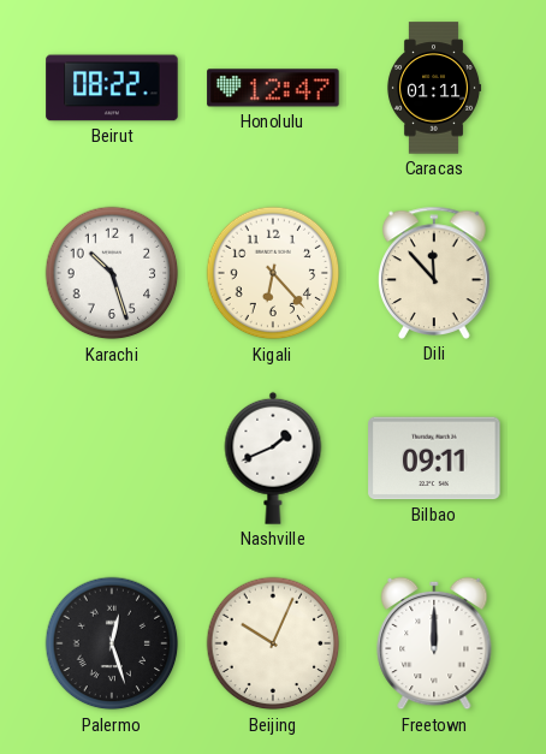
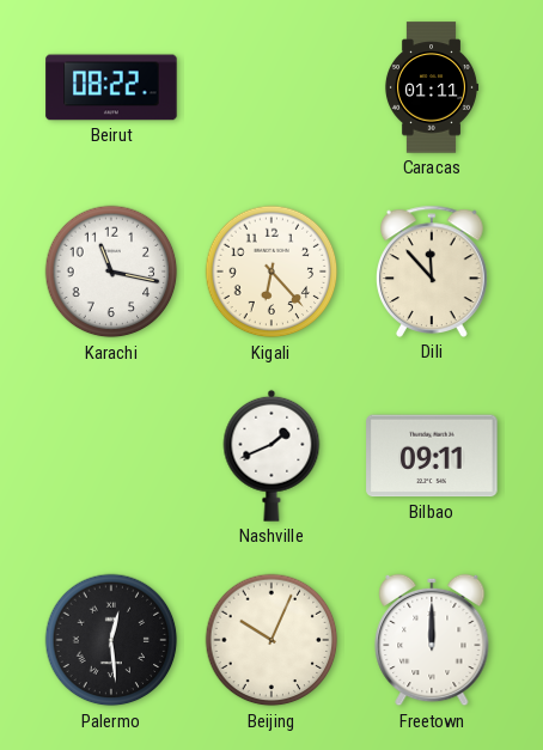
Honolulu: 12:47 -> none (273, 88)
Karachi: 10:27 -> 11:17 (111, 272)
Palermo: 12:27 -> 12:29 (111, 640)
